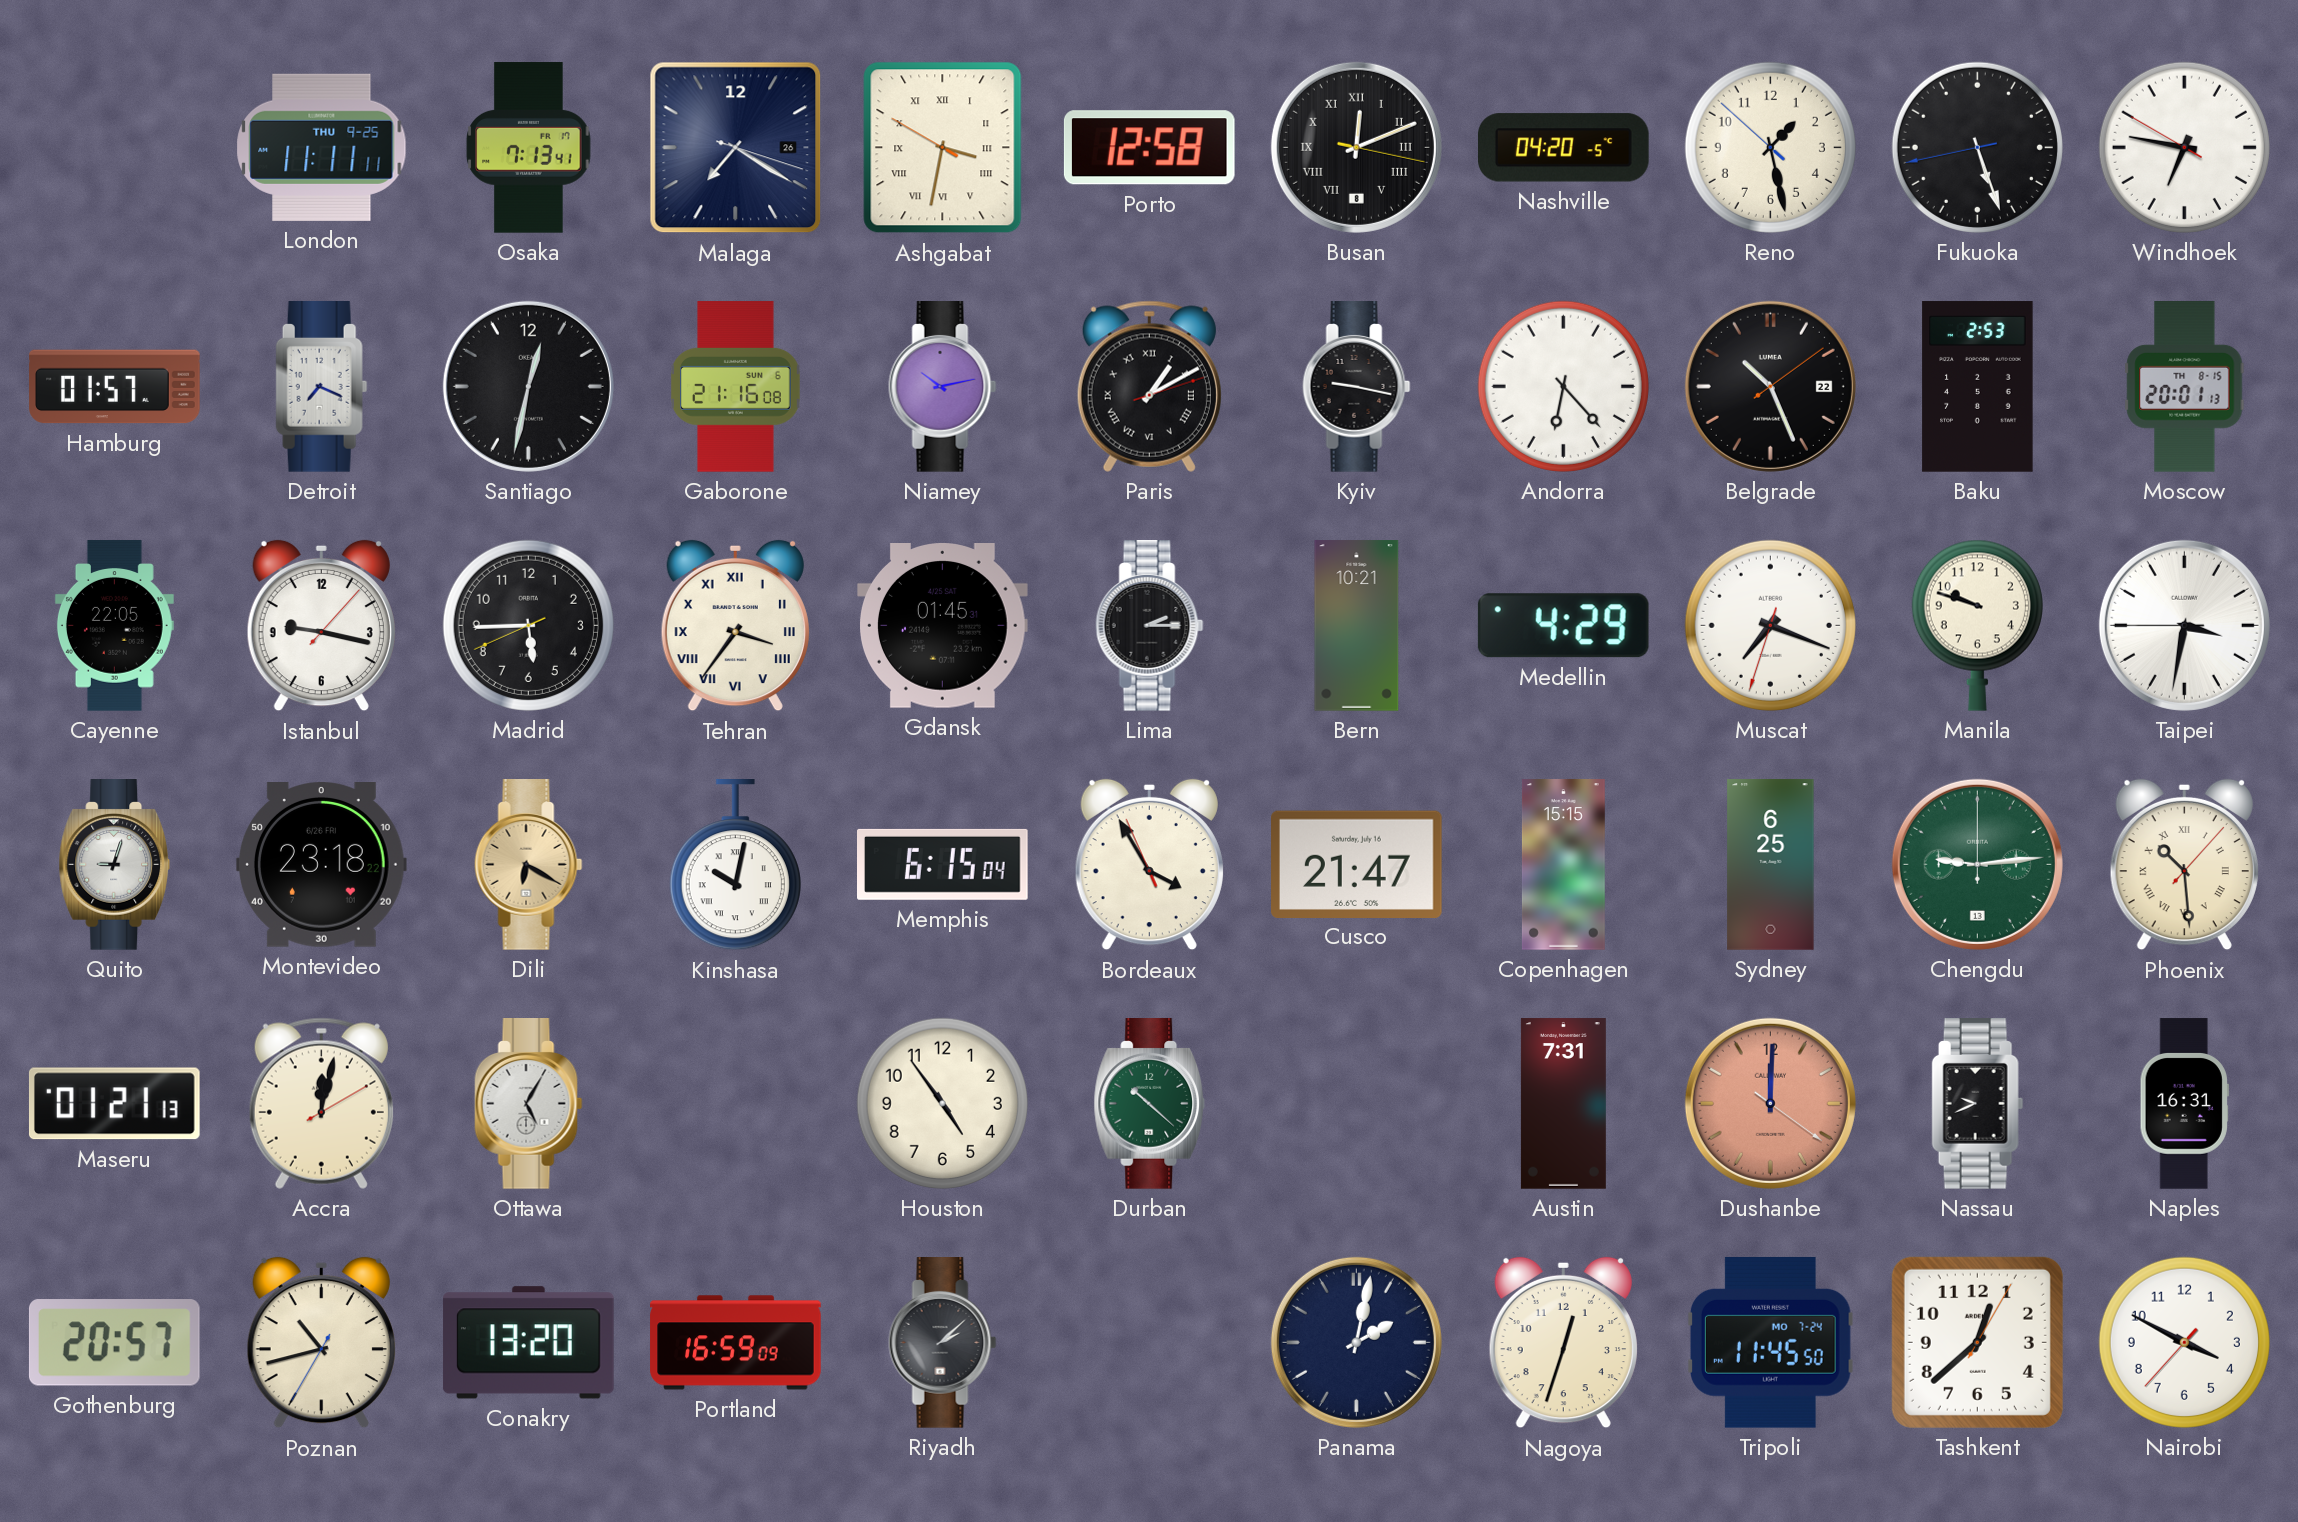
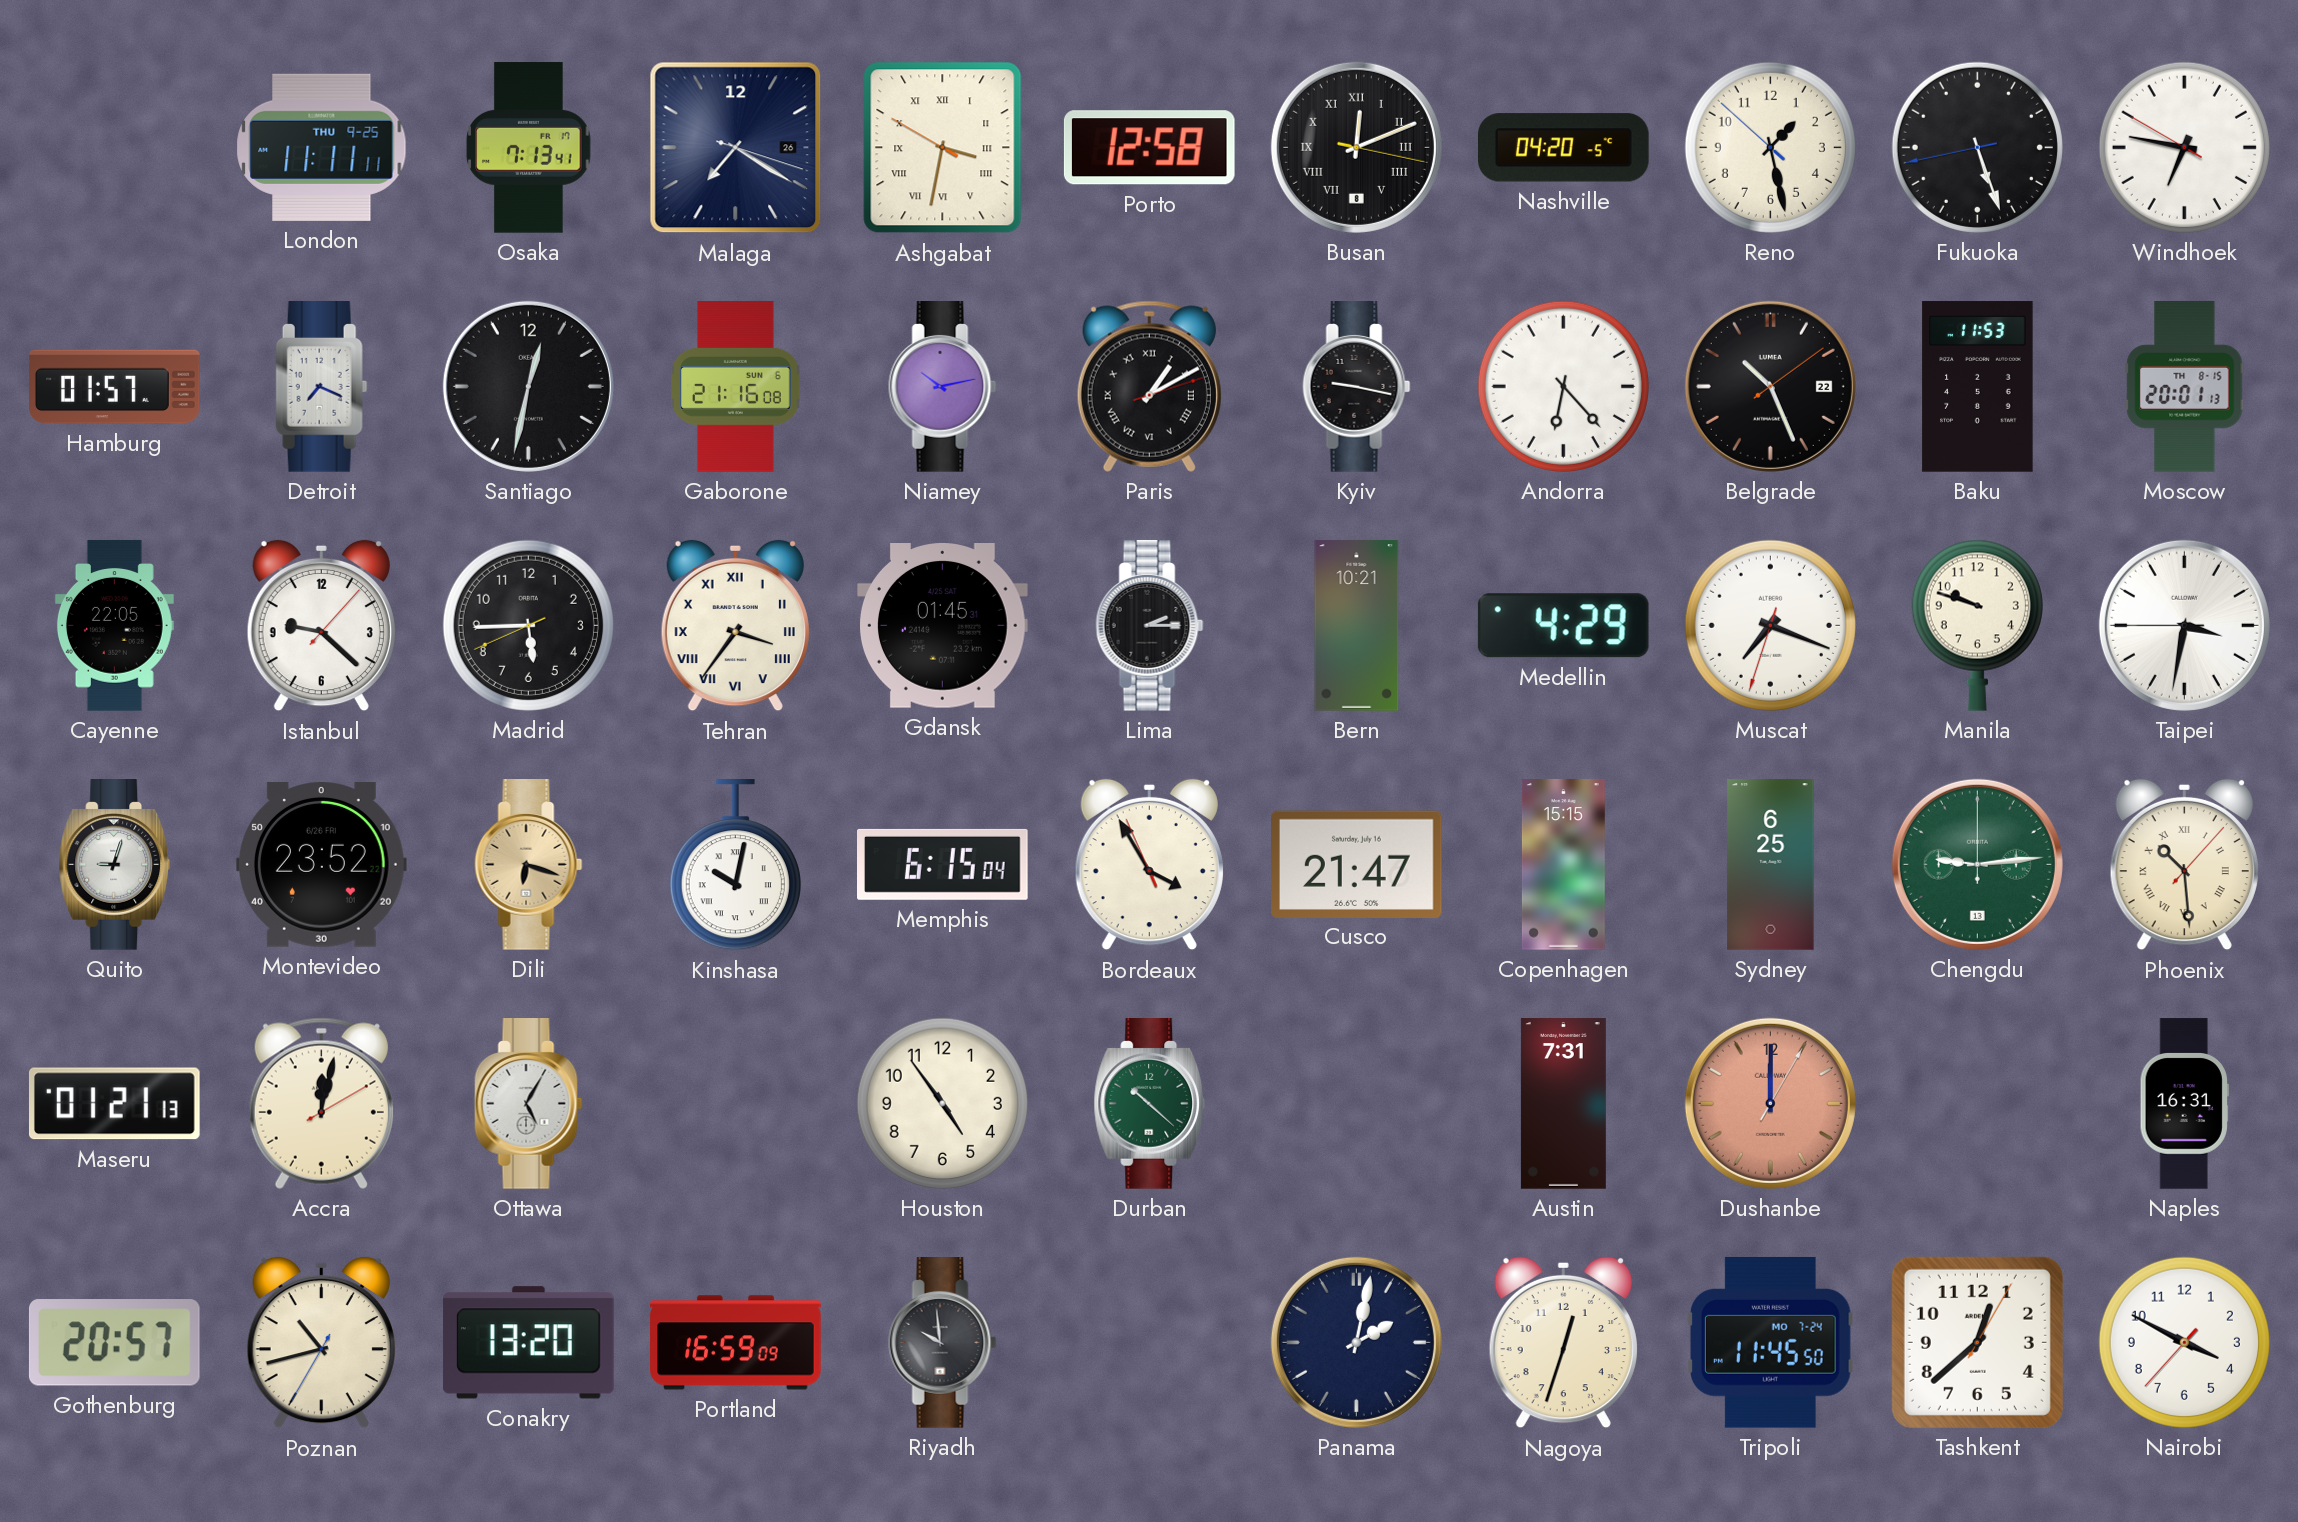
Baku: 2:53 -> 11:53 (1978, 387)
Istanbul: 9:17 -> 9:22 (321, 626)
Montevideo: 23:18 -> 23:52 (322, 865)
Dili: 6:20 -> 6:18 (529, 865)
Dushanbe: 12:00:21 -> 12:00:05 (1770, 1103)
Nassau: 9:41 -> none (1978, 1104)
Riyadh: 2:08 -> 9:59 (943, 1343)
